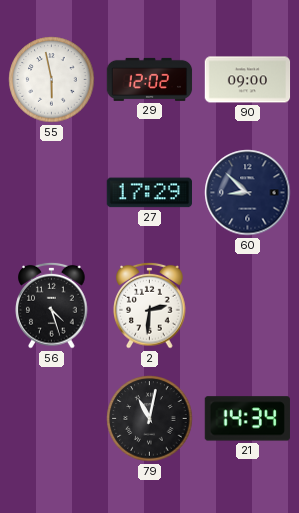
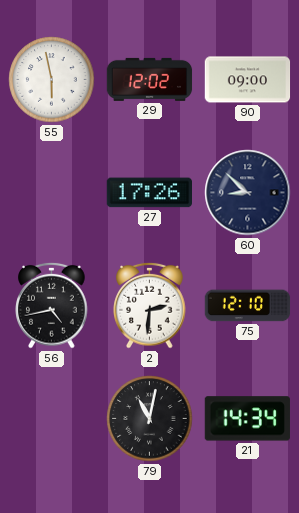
27: 17:29 -> 17:26 (149, 193)
56: 4:27 -> 4:43 (52, 305)
75: none -> 12:10 (248, 306)
